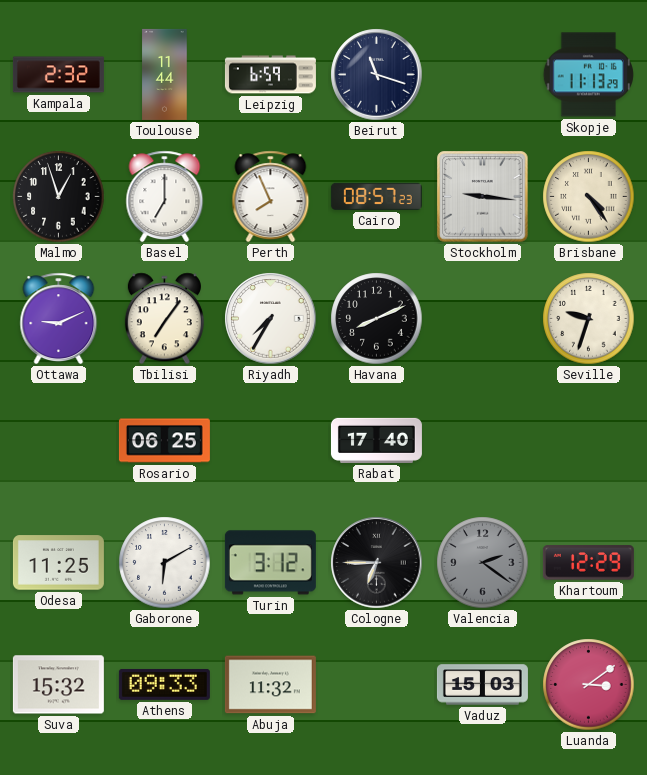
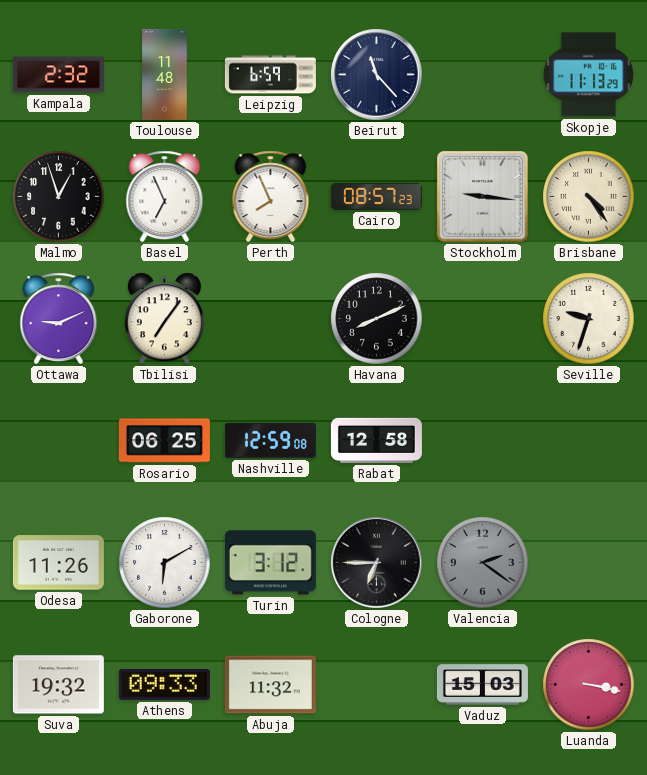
Toulouse: 11:44 -> 11:48 (165, 74)
Beirut: 11:18 -> 11:23 (377, 75)
Basel: 7:00 -> 6:56 (165, 197)
Riyadh: 7:35 -> none (271, 319)
Nashville: none -> 12:59 (270, 440)
Rabat: 17:40 -> 12:58 (376, 440)
Odesa: 11:25 -> 11:26 (58, 563)
Khartoum: 12:29 -> none (588, 563)
Suva: 15:32 -> 19:32 (58, 685)
Luanda: 3:09 -> 3:17 (589, 685)
